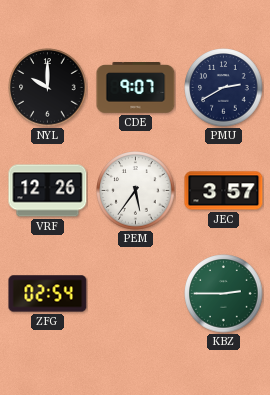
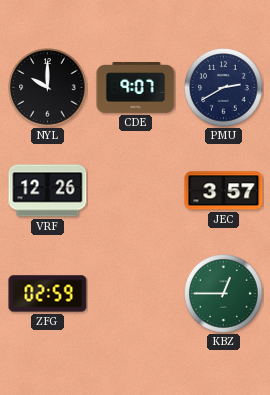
PEM: 5:36 -> none (136, 191)
ZFG: 02:54 -> 02:59 (48, 294)
KBZ: 2:45 -> 12:45 (224, 294)
